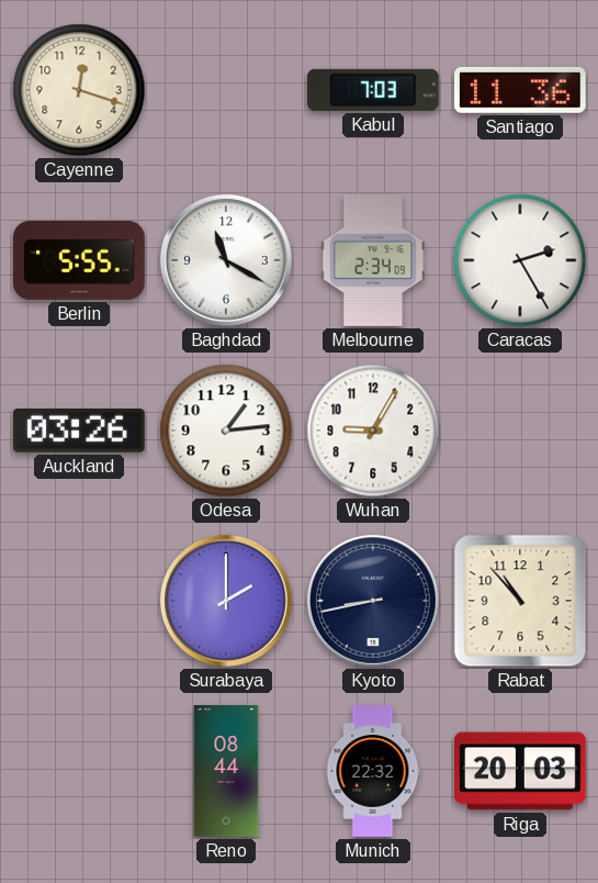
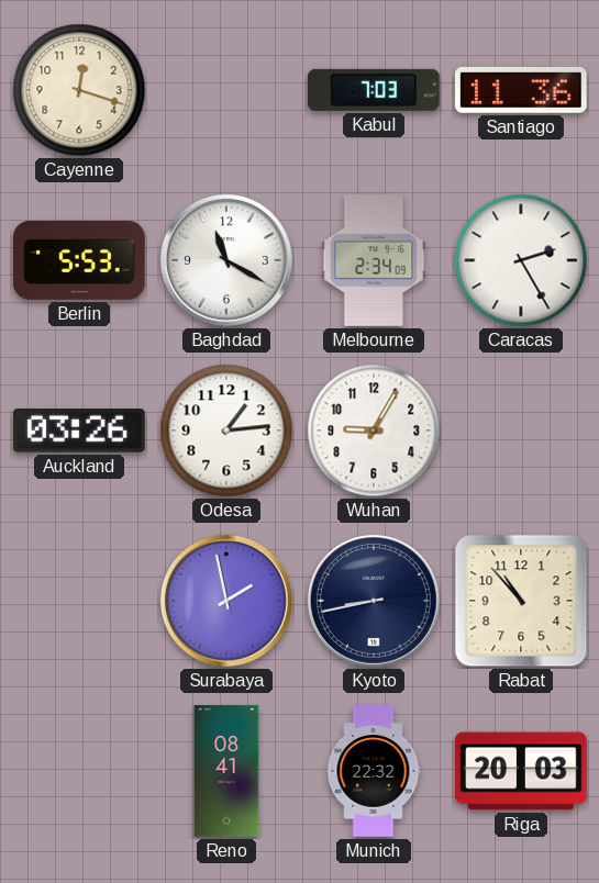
Berlin: 5:55 -> 5:53 (79, 260)
Surabaya: 2:00 -> 1:58 (226, 601)
Reno: 08:44 -> 08:41 (226, 771)
